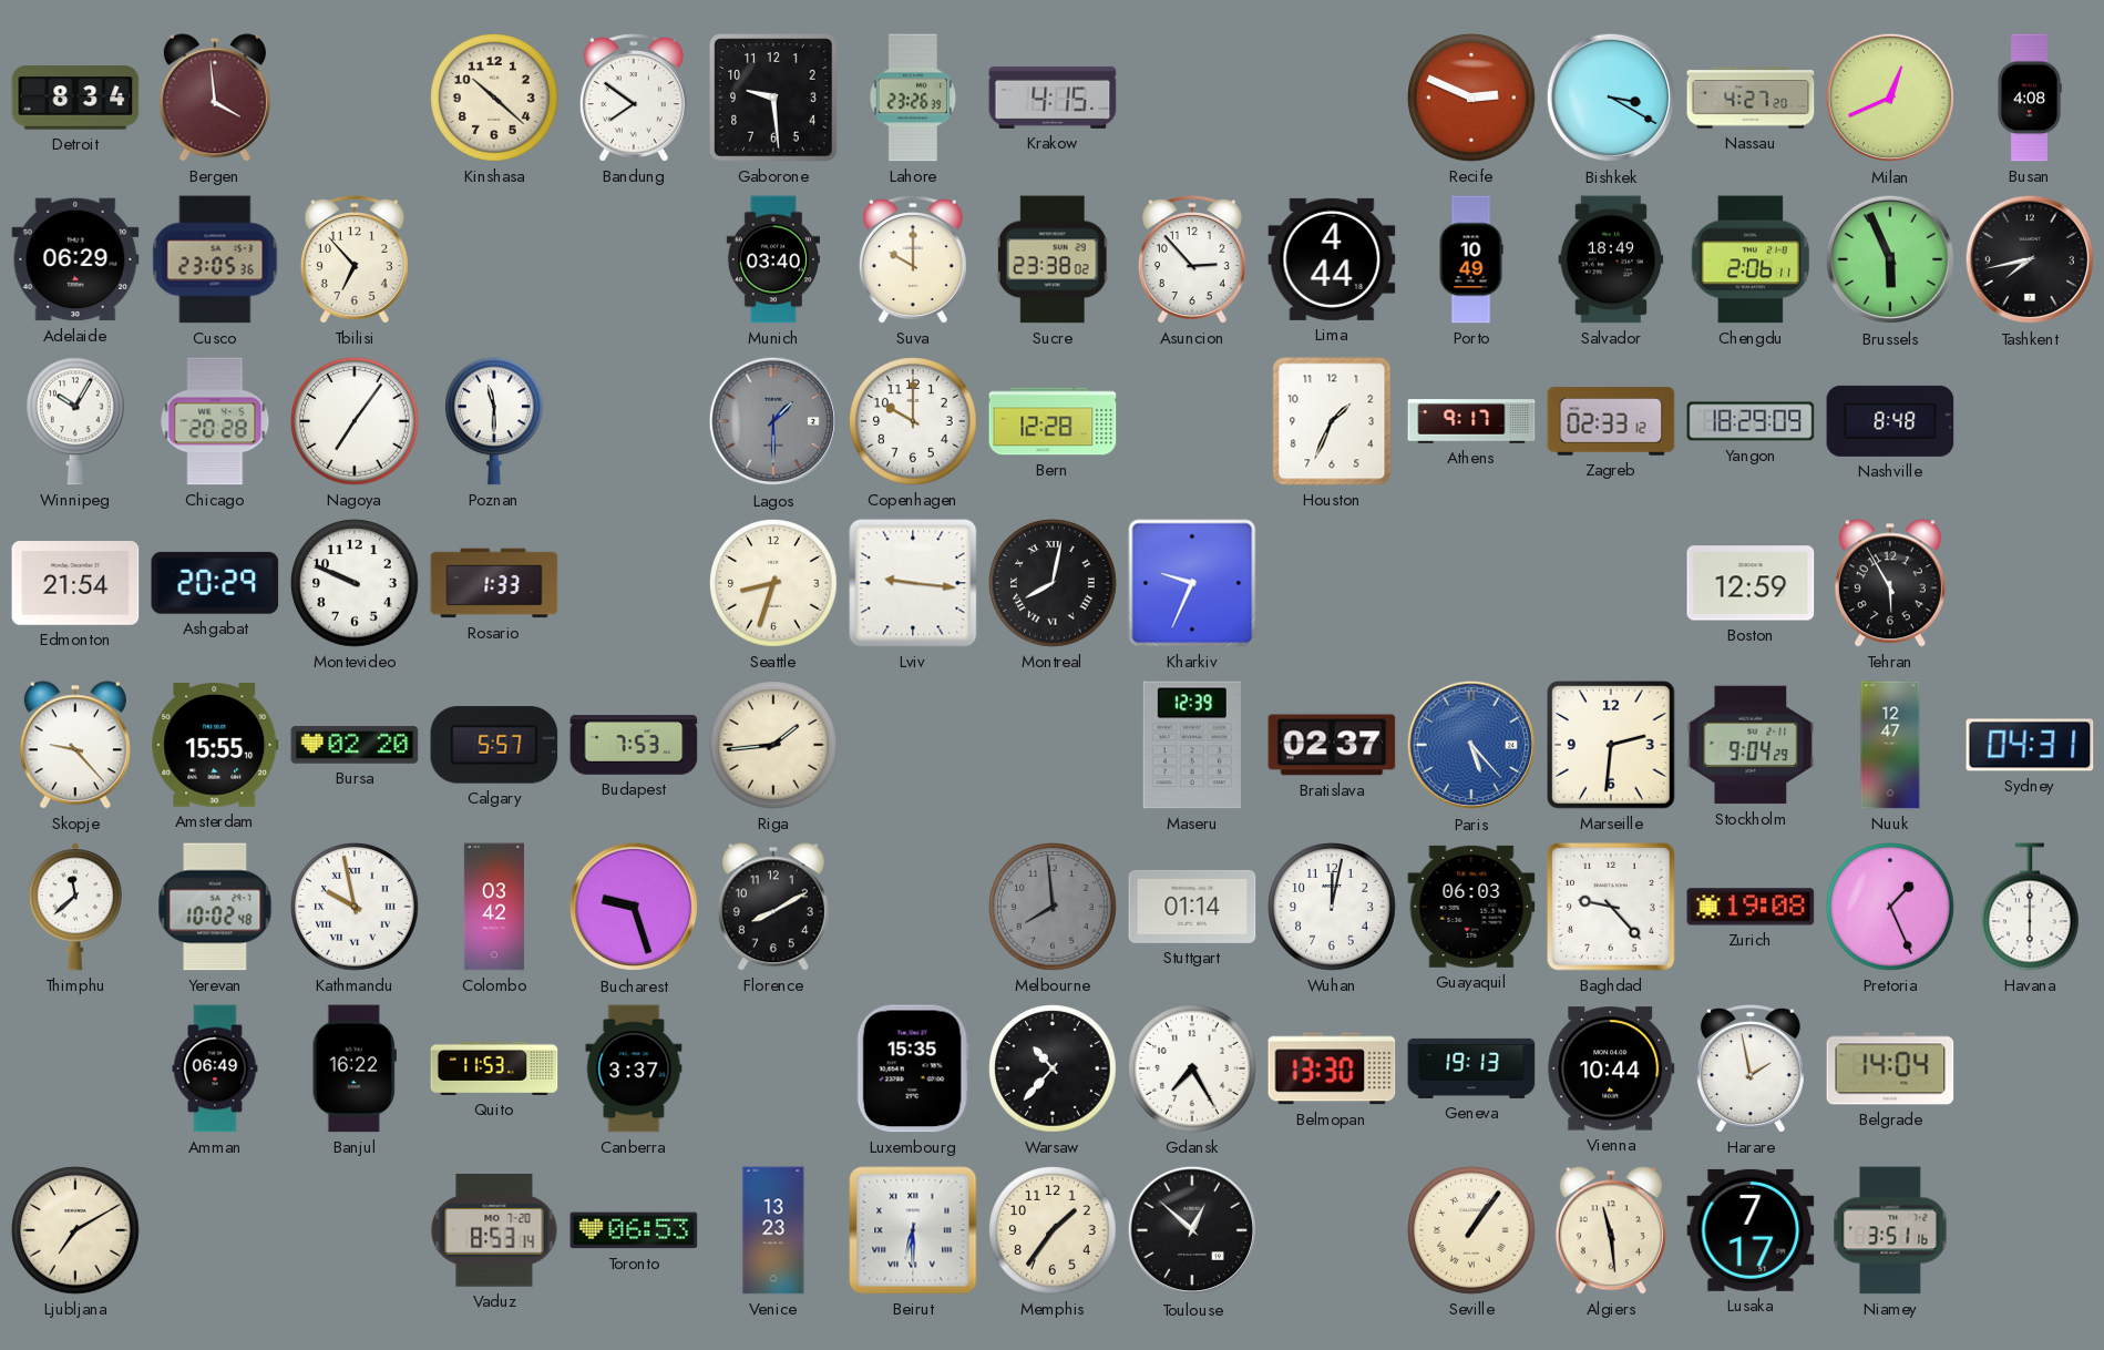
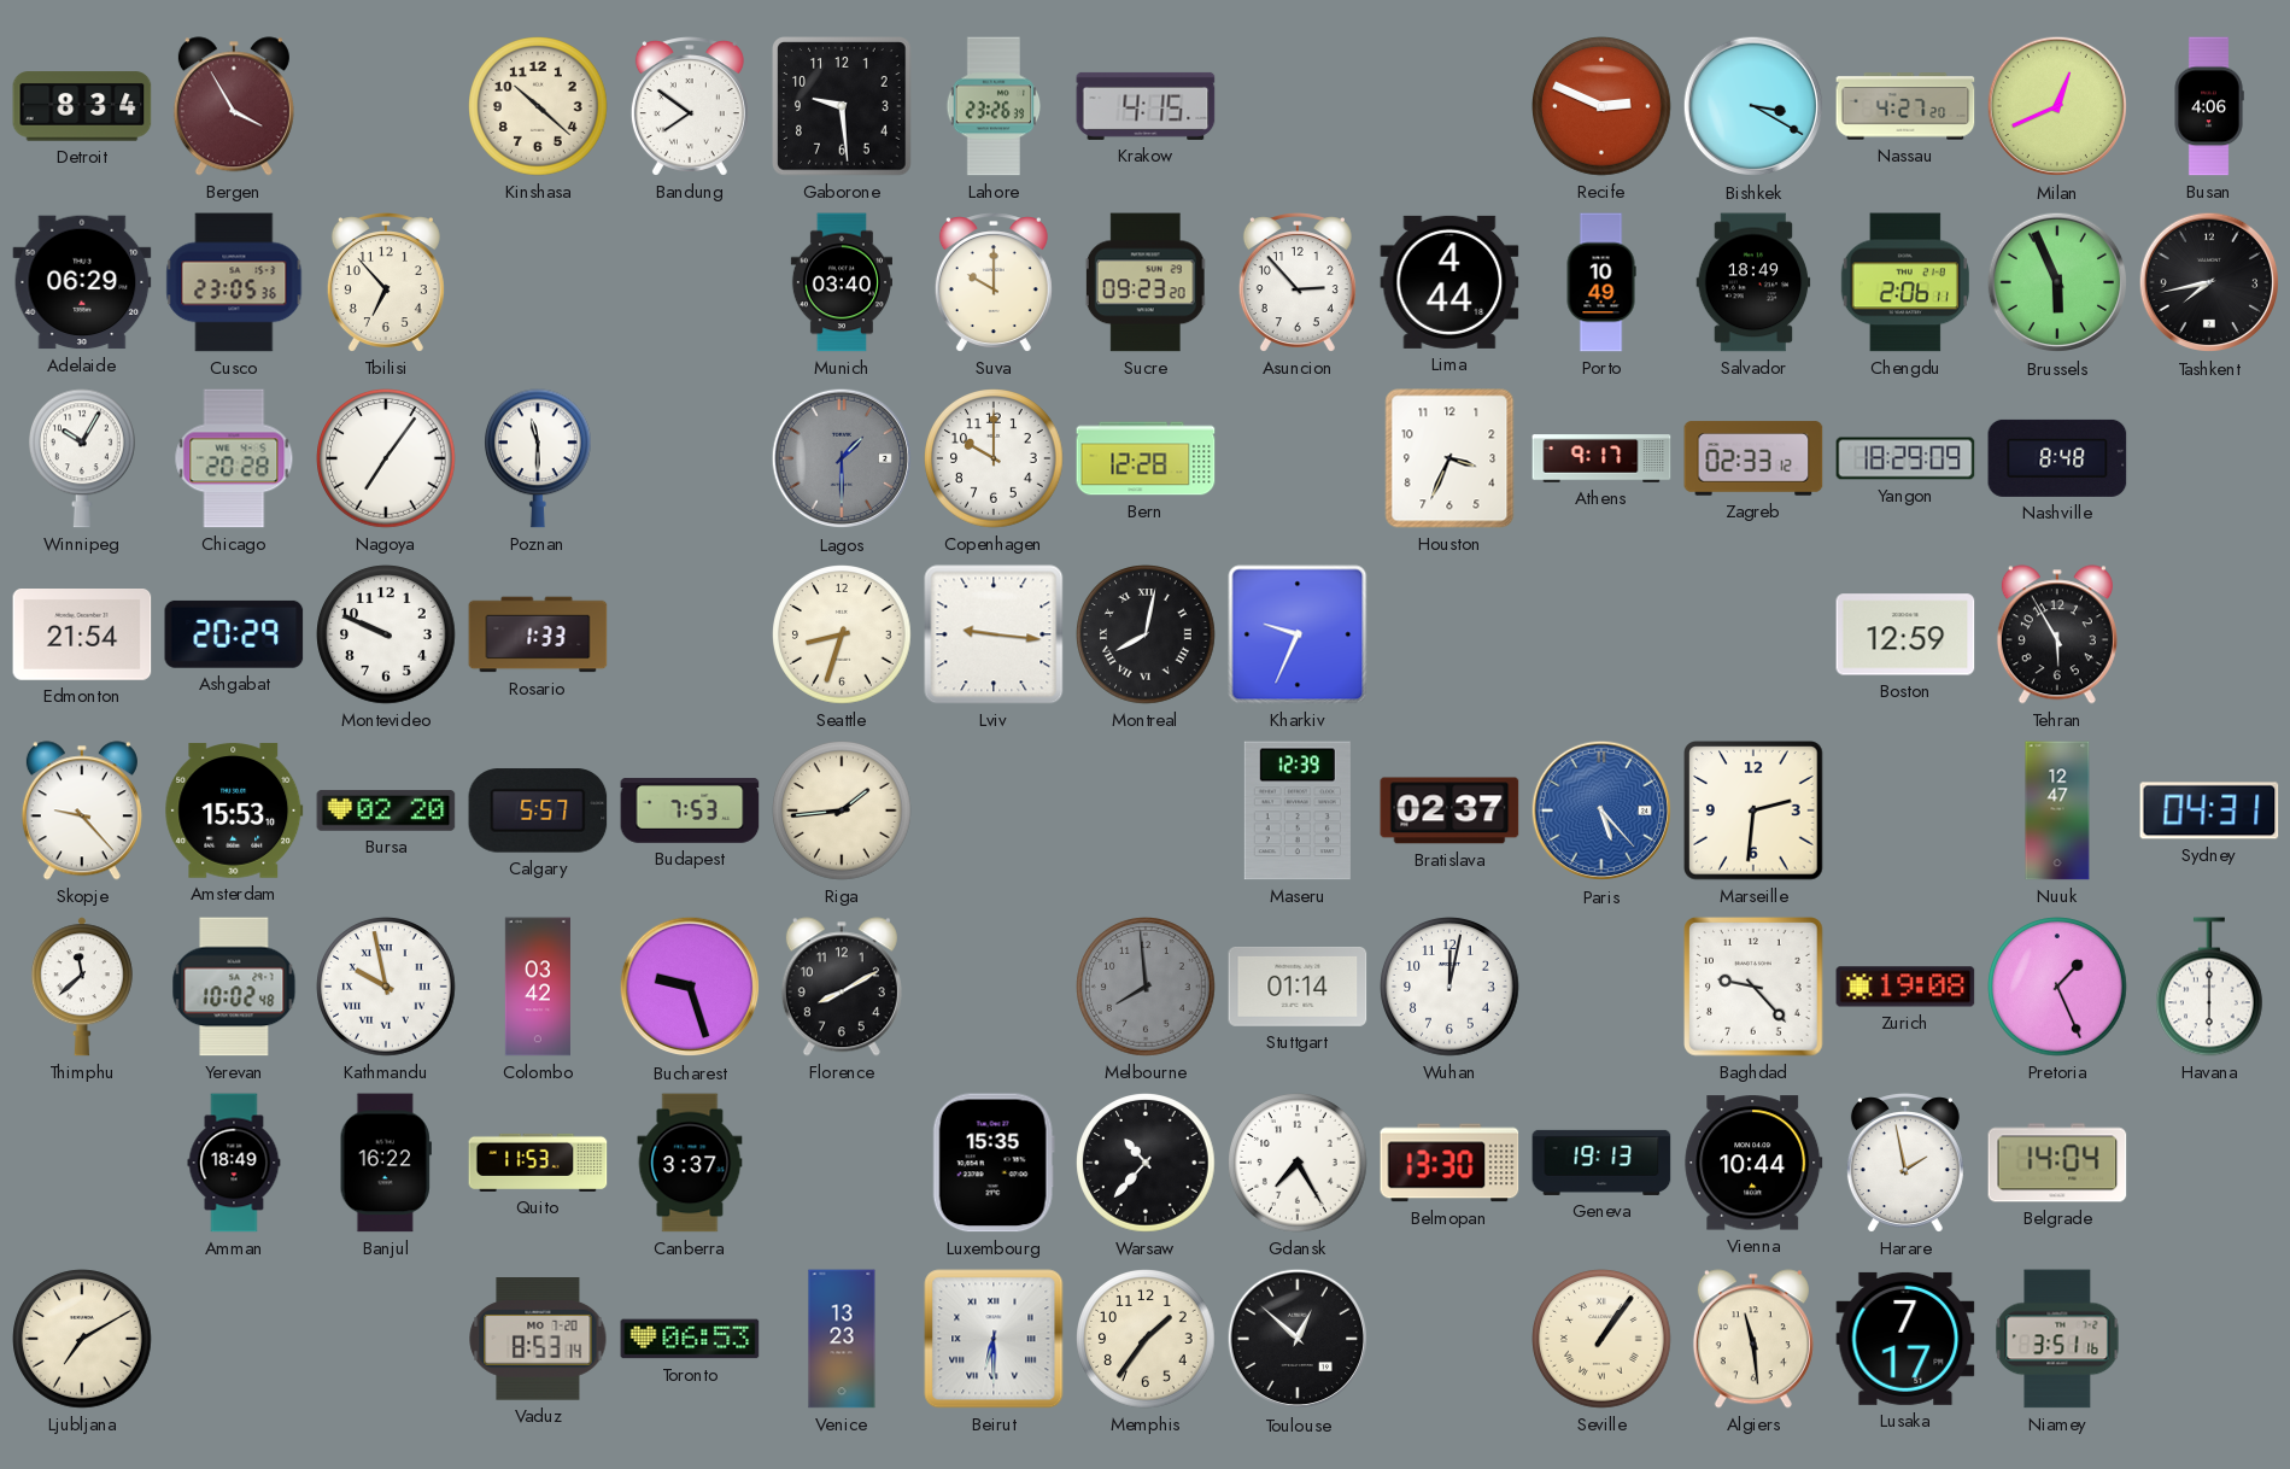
Bergen: 3:59 -> 3:55 (234, 106)
Busan: 4:08 -> 4:06 (2209, 106)
Sucre: 23:38 -> 09:23 (1146, 282)
Houston: 1:34 -> 3:34 (1449, 458)
Amsterdam: 15:55 -> 15:53 (234, 810)
Stockholm: 9:04 -> none (1751, 745)
Guayaquil: 06:03 -> none (1471, 907)
Amman: 06:49 -> 18:49 (234, 1163)
